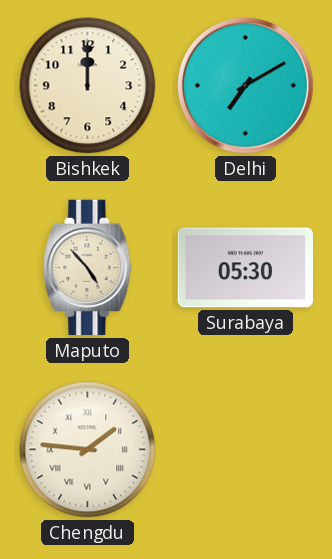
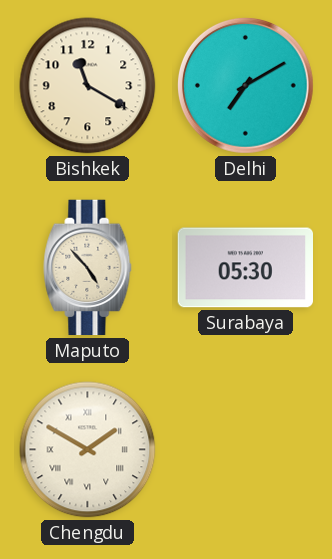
Bishkek: 12:00 -> 11:20 (88, 86)
Chengdu: 1:46 -> 1:50 (88, 450)
